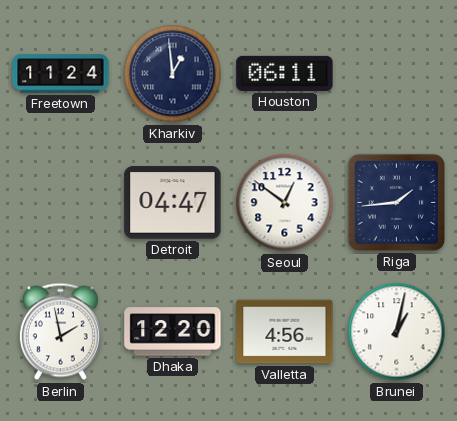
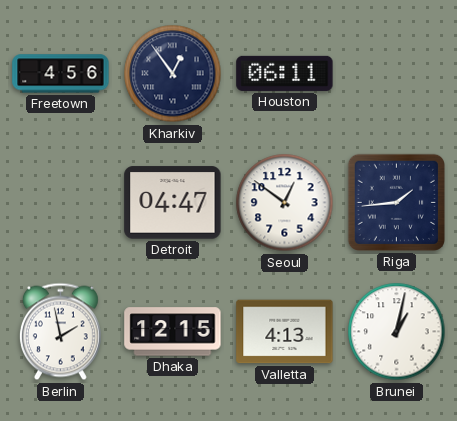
Freetown: 11:24 -> 4:56 (61, 74)
Kharkiv: 12:59 -> 12:54 (173, 74)
Dhaka: 12:20 -> 12:15 (173, 332)
Valletta: 4:56 -> 4:13 (285, 332)
